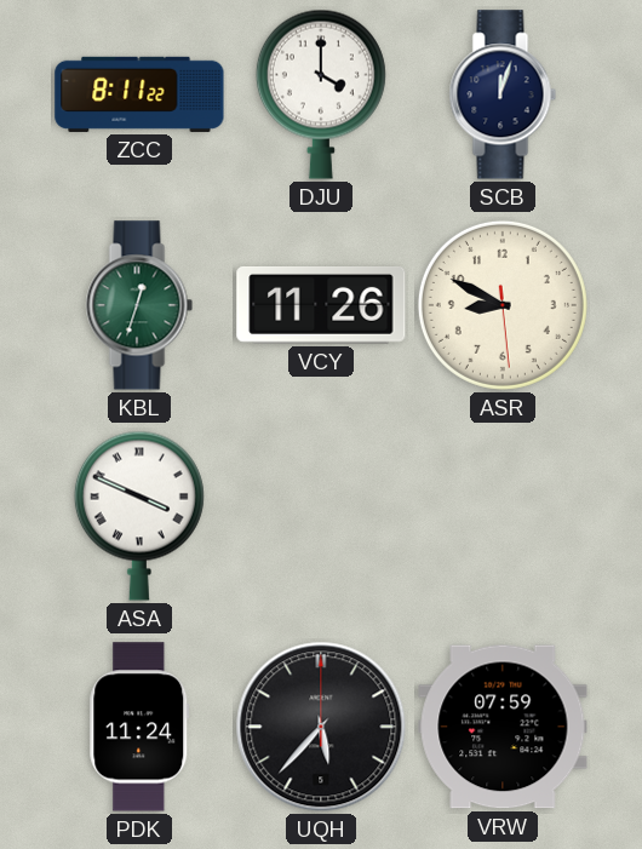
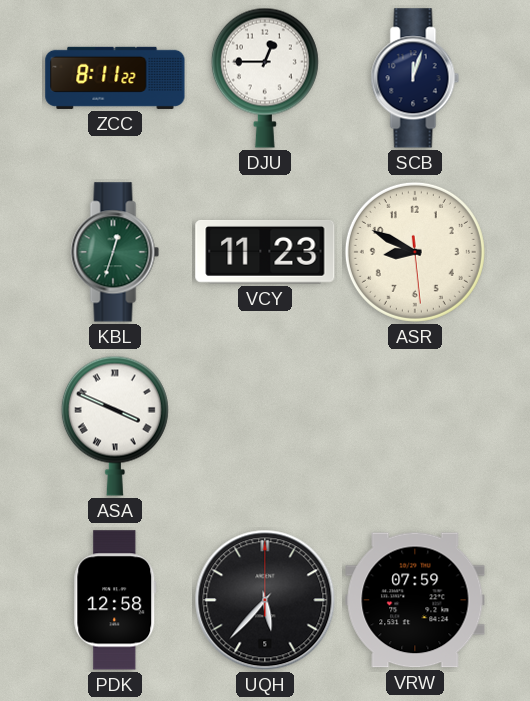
DJU: 4:00 -> 12:45 (265, 78)
VCY: 11:26 -> 11:23 (265, 252)
PDK: 11:24 -> 12:58 (115, 600)
